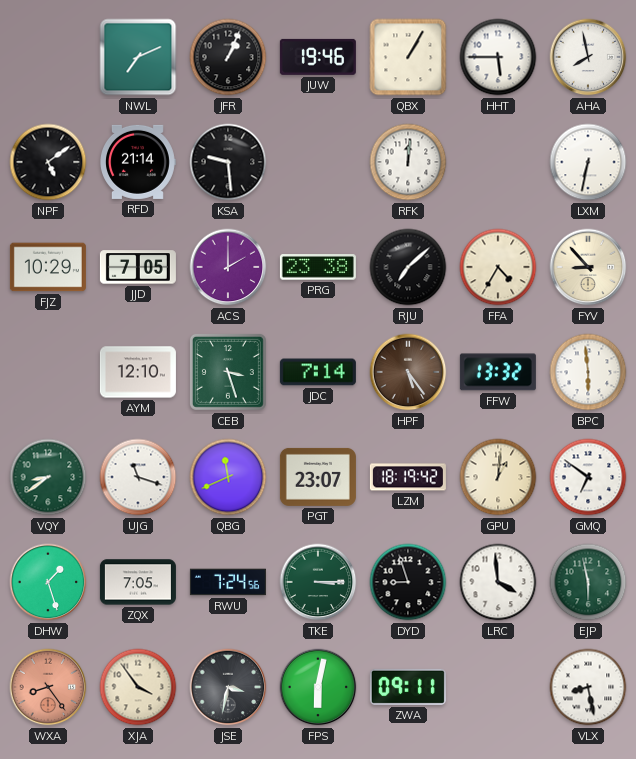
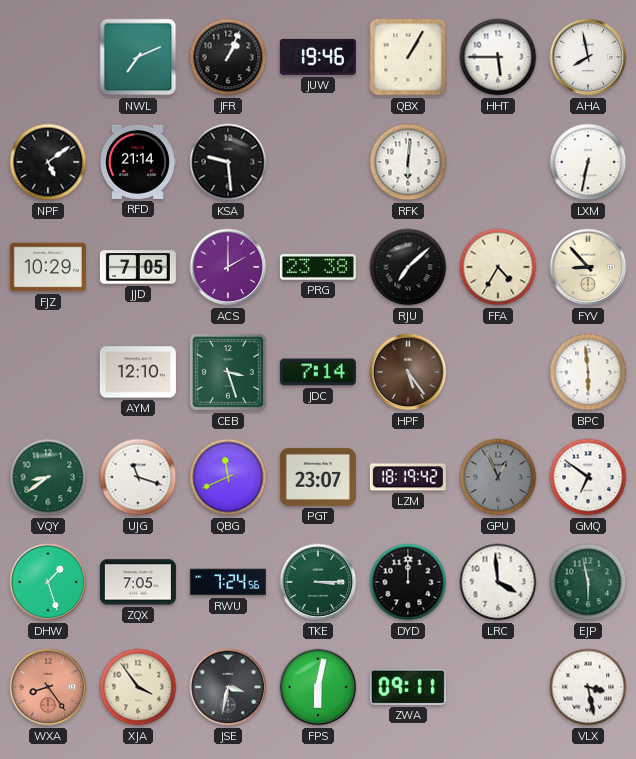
RFK: 12:01 -> 6:01 (408, 162)
FFW: 13:32 -> none (498, 372)
GPU: 1:01 -> 12:56 (498, 477)
GPU dial: cream -> grey (498, 477)
DYD: 8:57 -> 12:00 (408, 582)
VLX: 8:28 -> 3:28 (588, 687)
